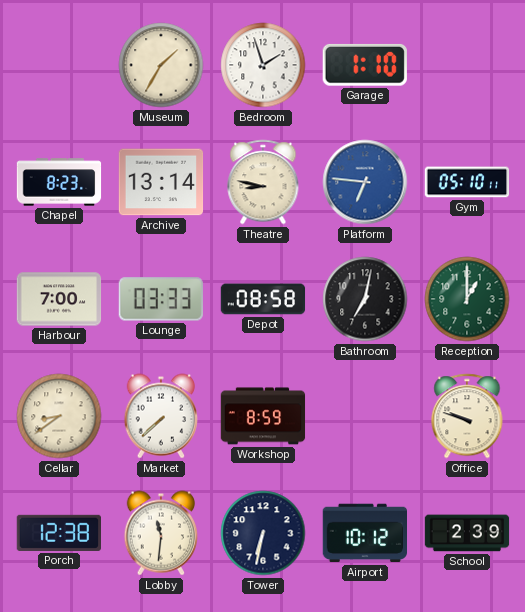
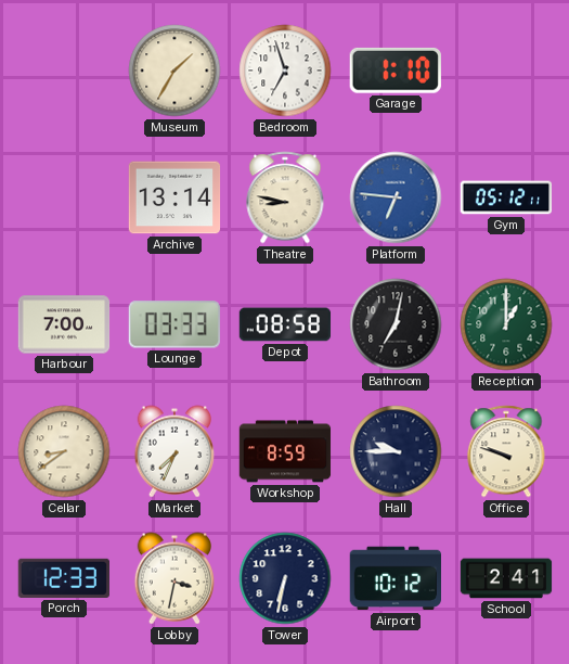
Bedroom: 1:57 -> 6:57 (285, 71)
Chapel: 8:23 -> none (59, 182)
Gym: 05:10 -> 05:12 (506, 197)
Market: 7:38 -> 7:34 (173, 451)
Hall: none -> 9:45 (396, 451)
Porch: 12:38 -> 12:33 (64, 578)
Lobby: 11:31 -> 3:32 (173, 578)
School: 2:39 -> 2:41 (506, 578)
